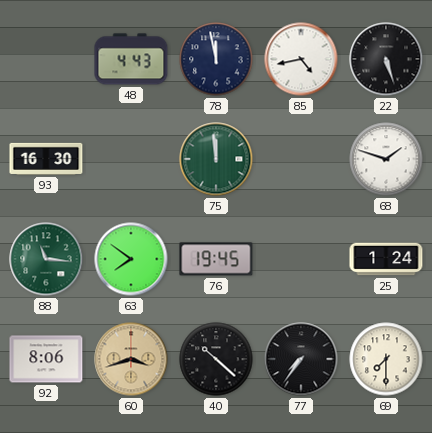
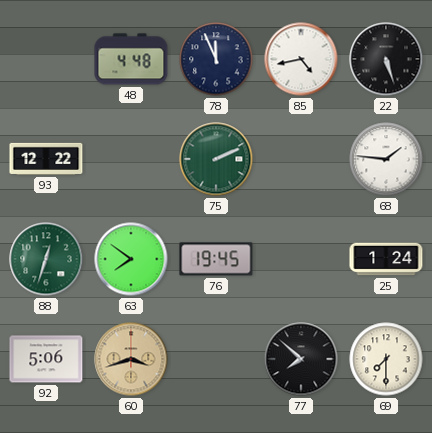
48: 4:43 -> 4:48 (131, 59)
78: 11:58 -> 11:56 (216, 59)
93: 16:30 -> 12:22 (46, 159)
75: 11:59 -> 2:11 (216, 159)
68: 1:48 -> 1:46 (386, 159)
88: 11:16 -> 12:33 (46, 259)
92: 8:06 -> 5:06 (46, 359)
40: 10:22 -> none (216, 359)
77: 7:36 -> 7:52 (301, 359)
